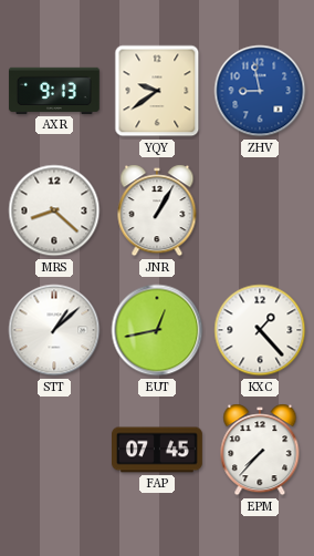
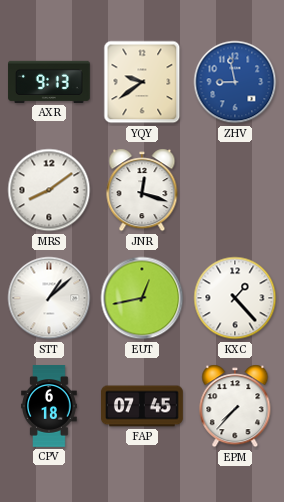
MRS: 8:22 -> 8:09 (49, 190)
JNR: 1:05 -> 12:18 (142, 190)
CPV: none -> 6:18 (49, 407)
